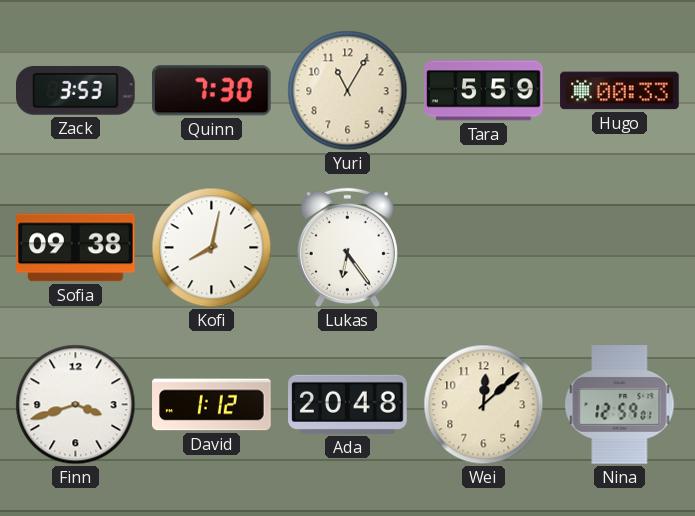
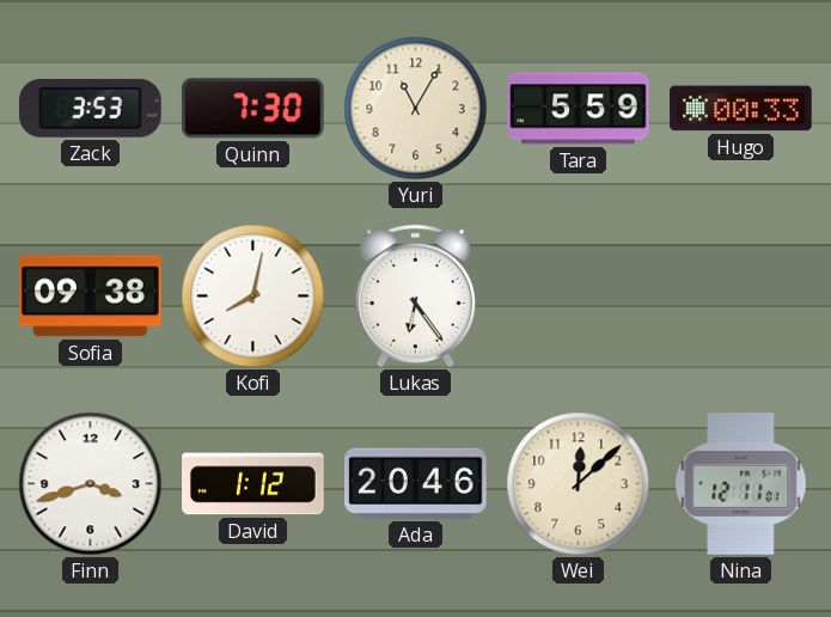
Ada: 20:48 -> 20:46 (416, 483)
Nina: 12:59 -> 12:11 (741, 484)
